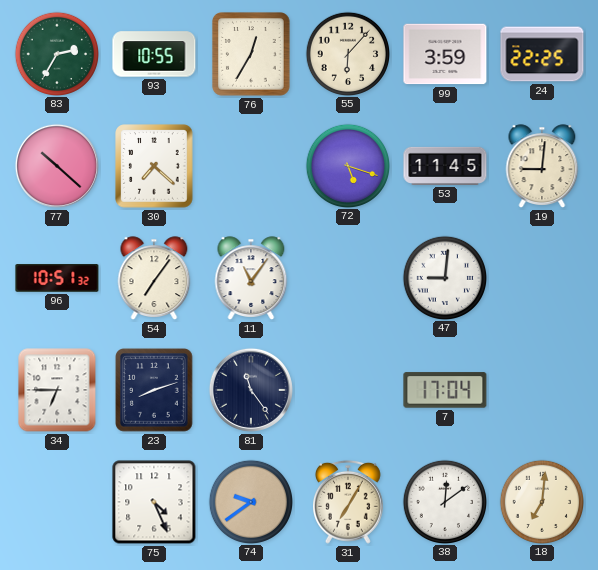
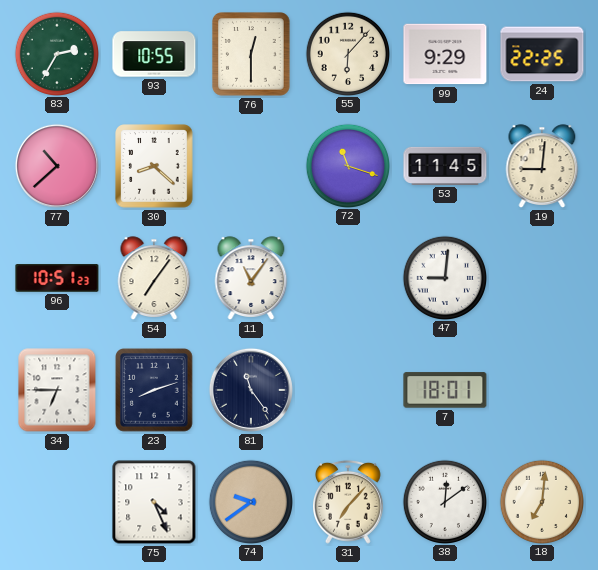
76: 12:35 -> 12:30 (251, 54)
99: 3:59 -> 9:29 (445, 54)
77: 10:22 -> 10:38 (57, 166)
30: 7:22 -> 8:22 (154, 166)
72: 5:18 -> 11:18 (347, 165)
96: 10:51:32 -> 10:51:23 (57, 278)
7: 17:04 -> 18:01 (445, 390)
31: 7:05 -> 7:07 (349, 502)
